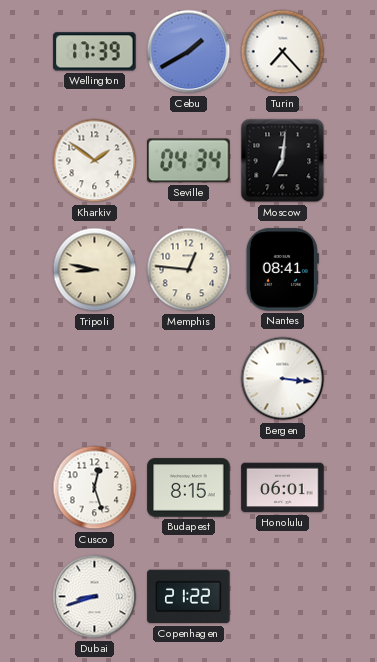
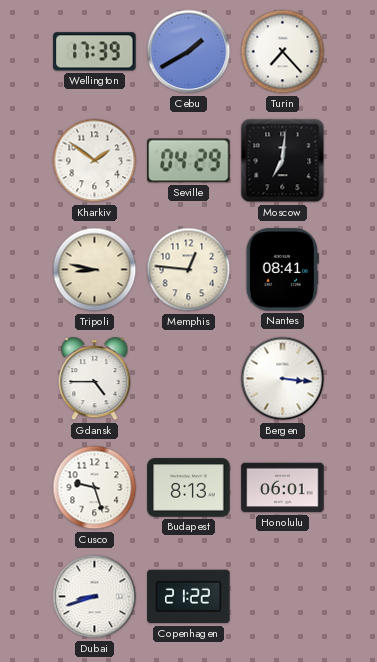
Seville: 04:34 -> 04:29 (189, 161)
Gdansk: none -> 4:45 (95, 379)
Cusco: 12:27 -> 9:27 (95, 488)
Budapest: 8:15 -> 8:13 (189, 488)
